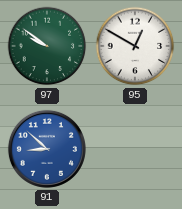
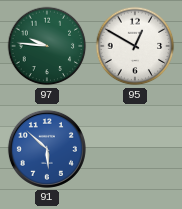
97: 9:51 -> 9:46 (47, 46)
91: 8:52 -> 5:52 (47, 149)
